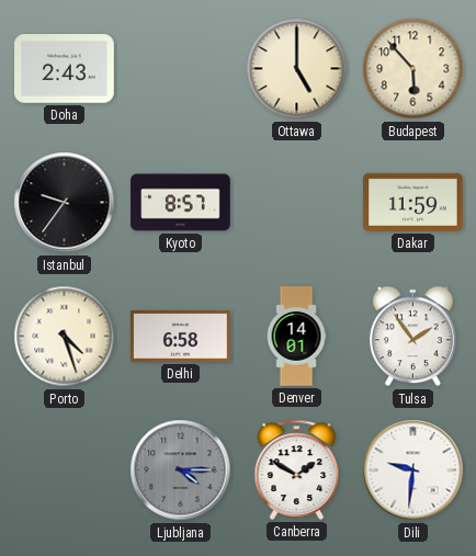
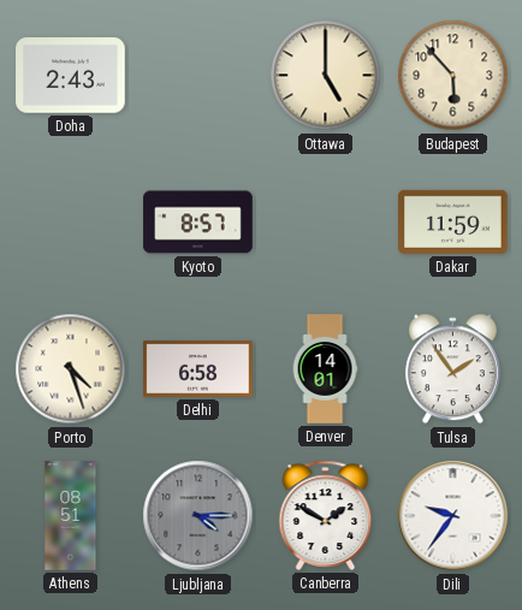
Istanbul: 9:36 -> none (65, 203)
Athens: none -> 08:51 (71, 516)
Dili: 9:31 -> 9:36 (453, 516)
